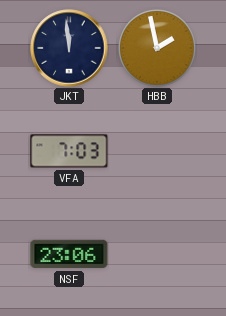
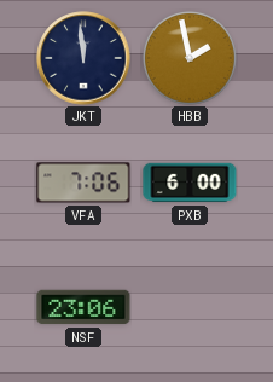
VFA: 7:03 -> 7:06 (83, 183)
PXB: none -> 6:00 (190, 183)
